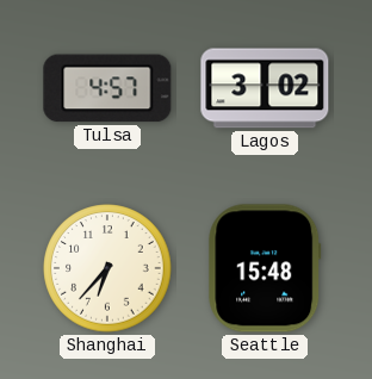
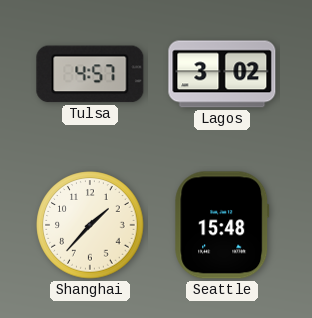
Shanghai: 6:37 -> 1:37 (90, 225)
